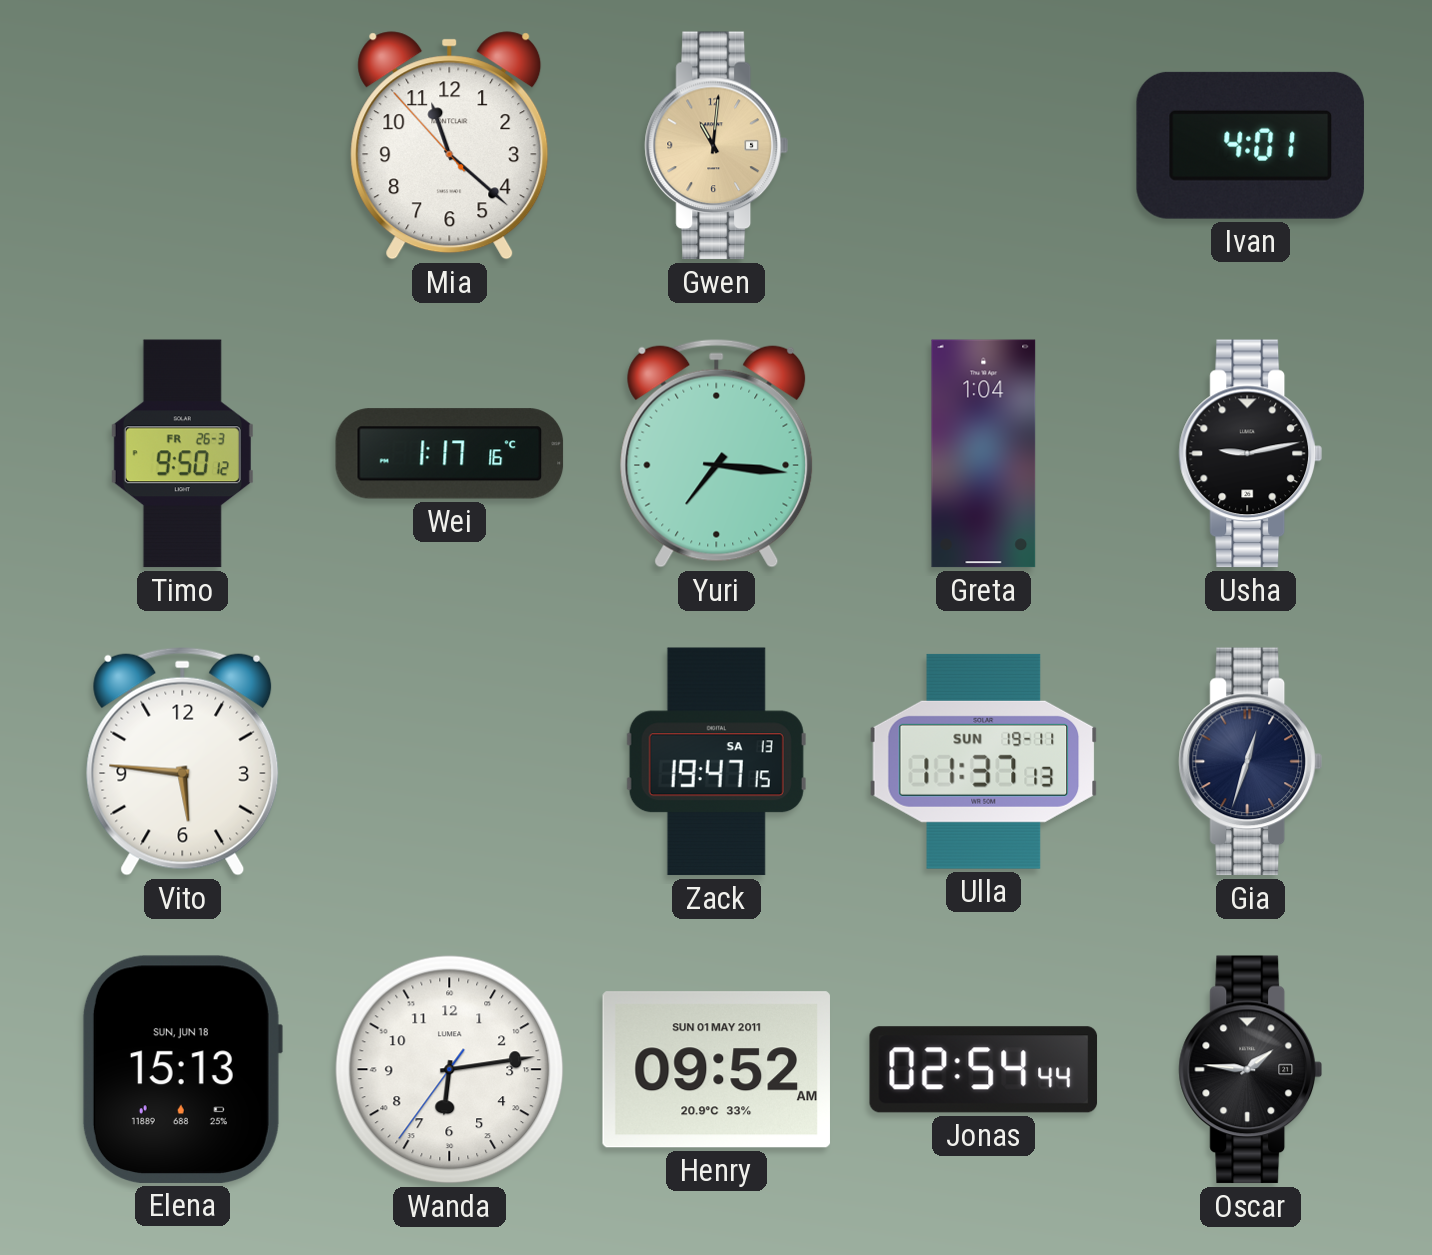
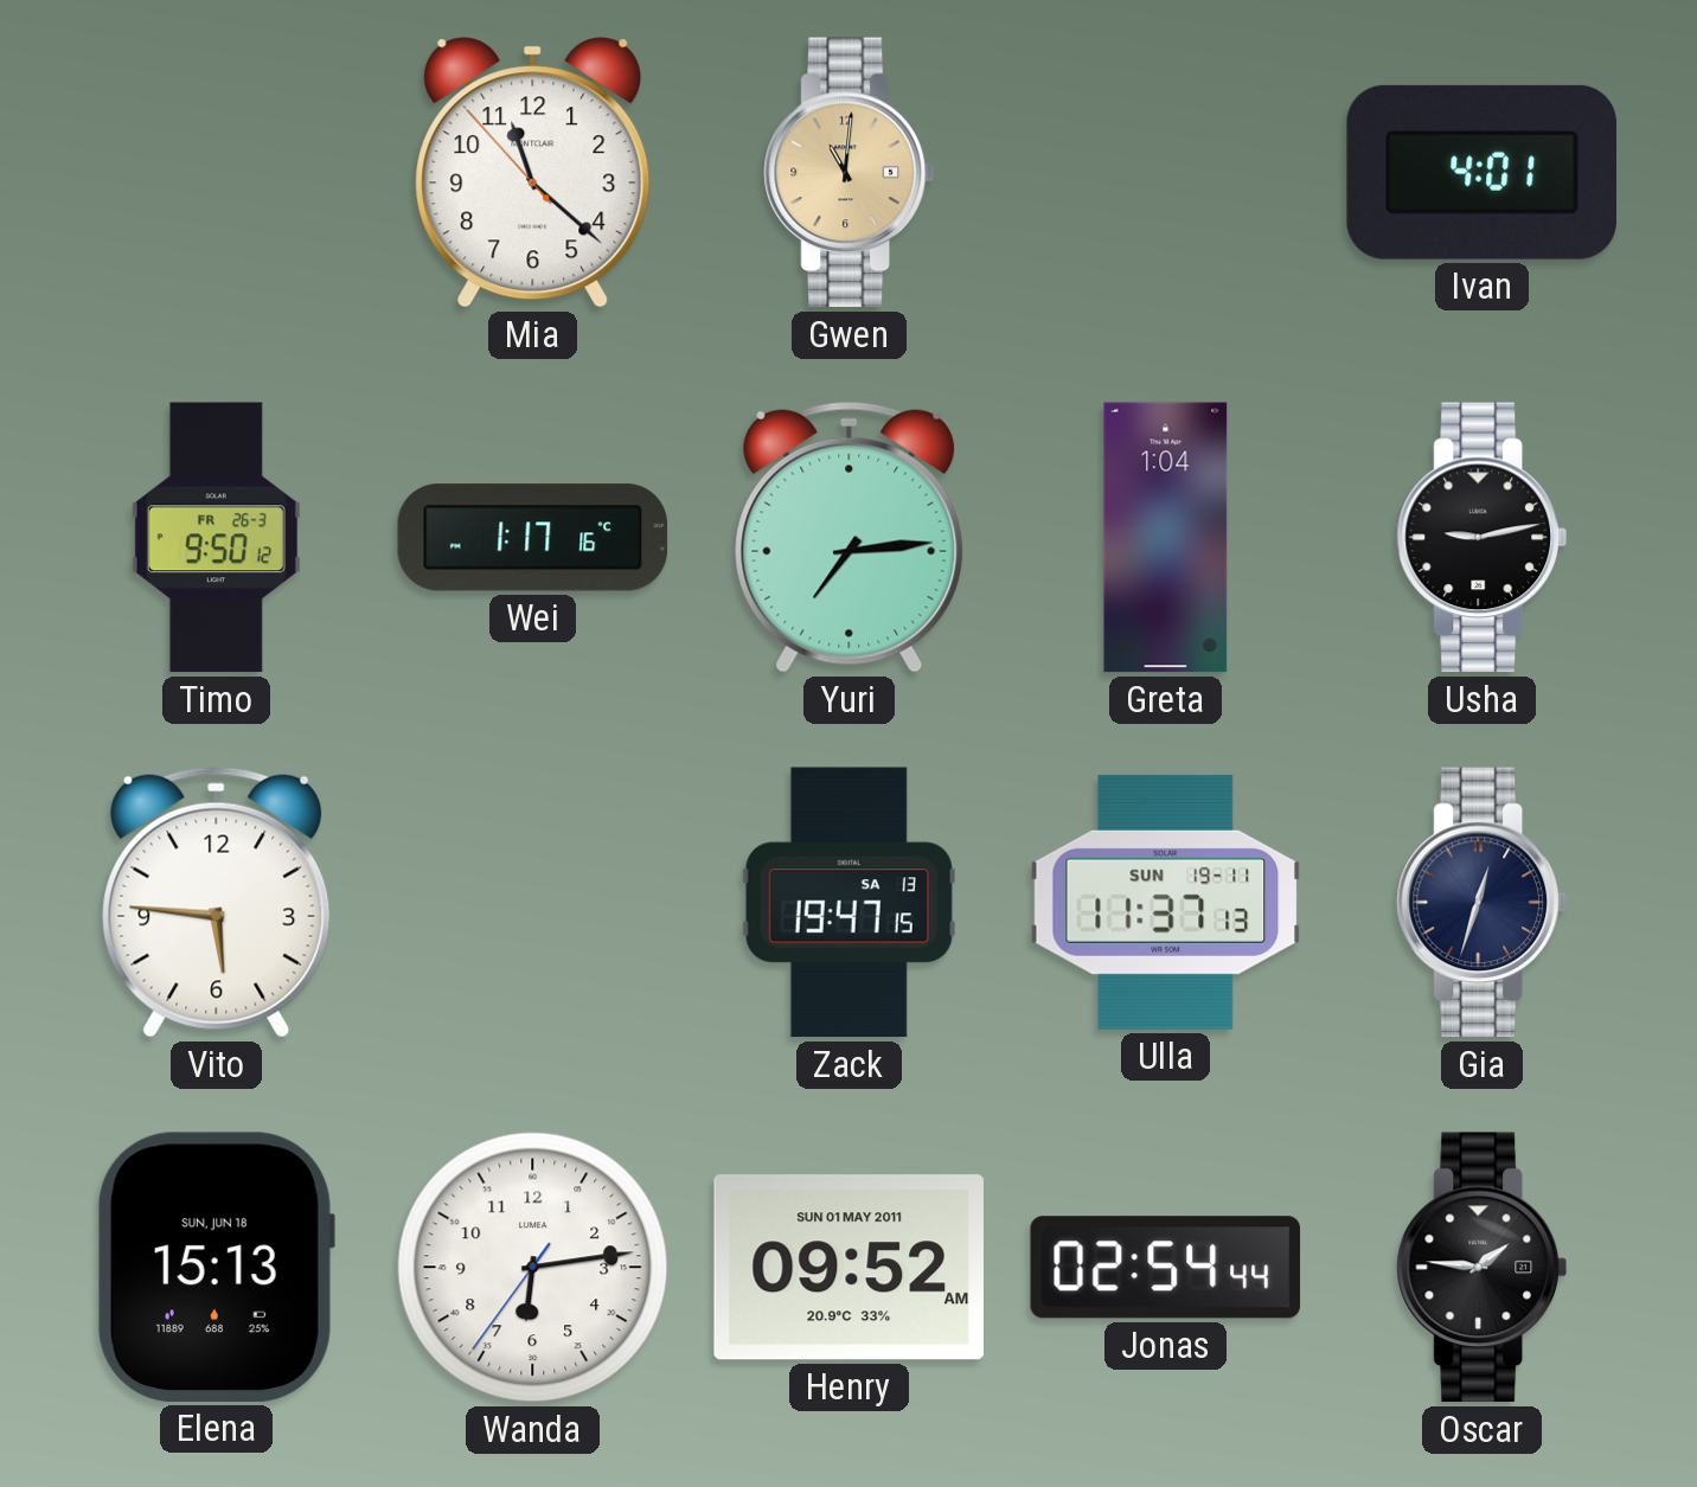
Yuri: 7:16 -> 7:14 (850, 537)
